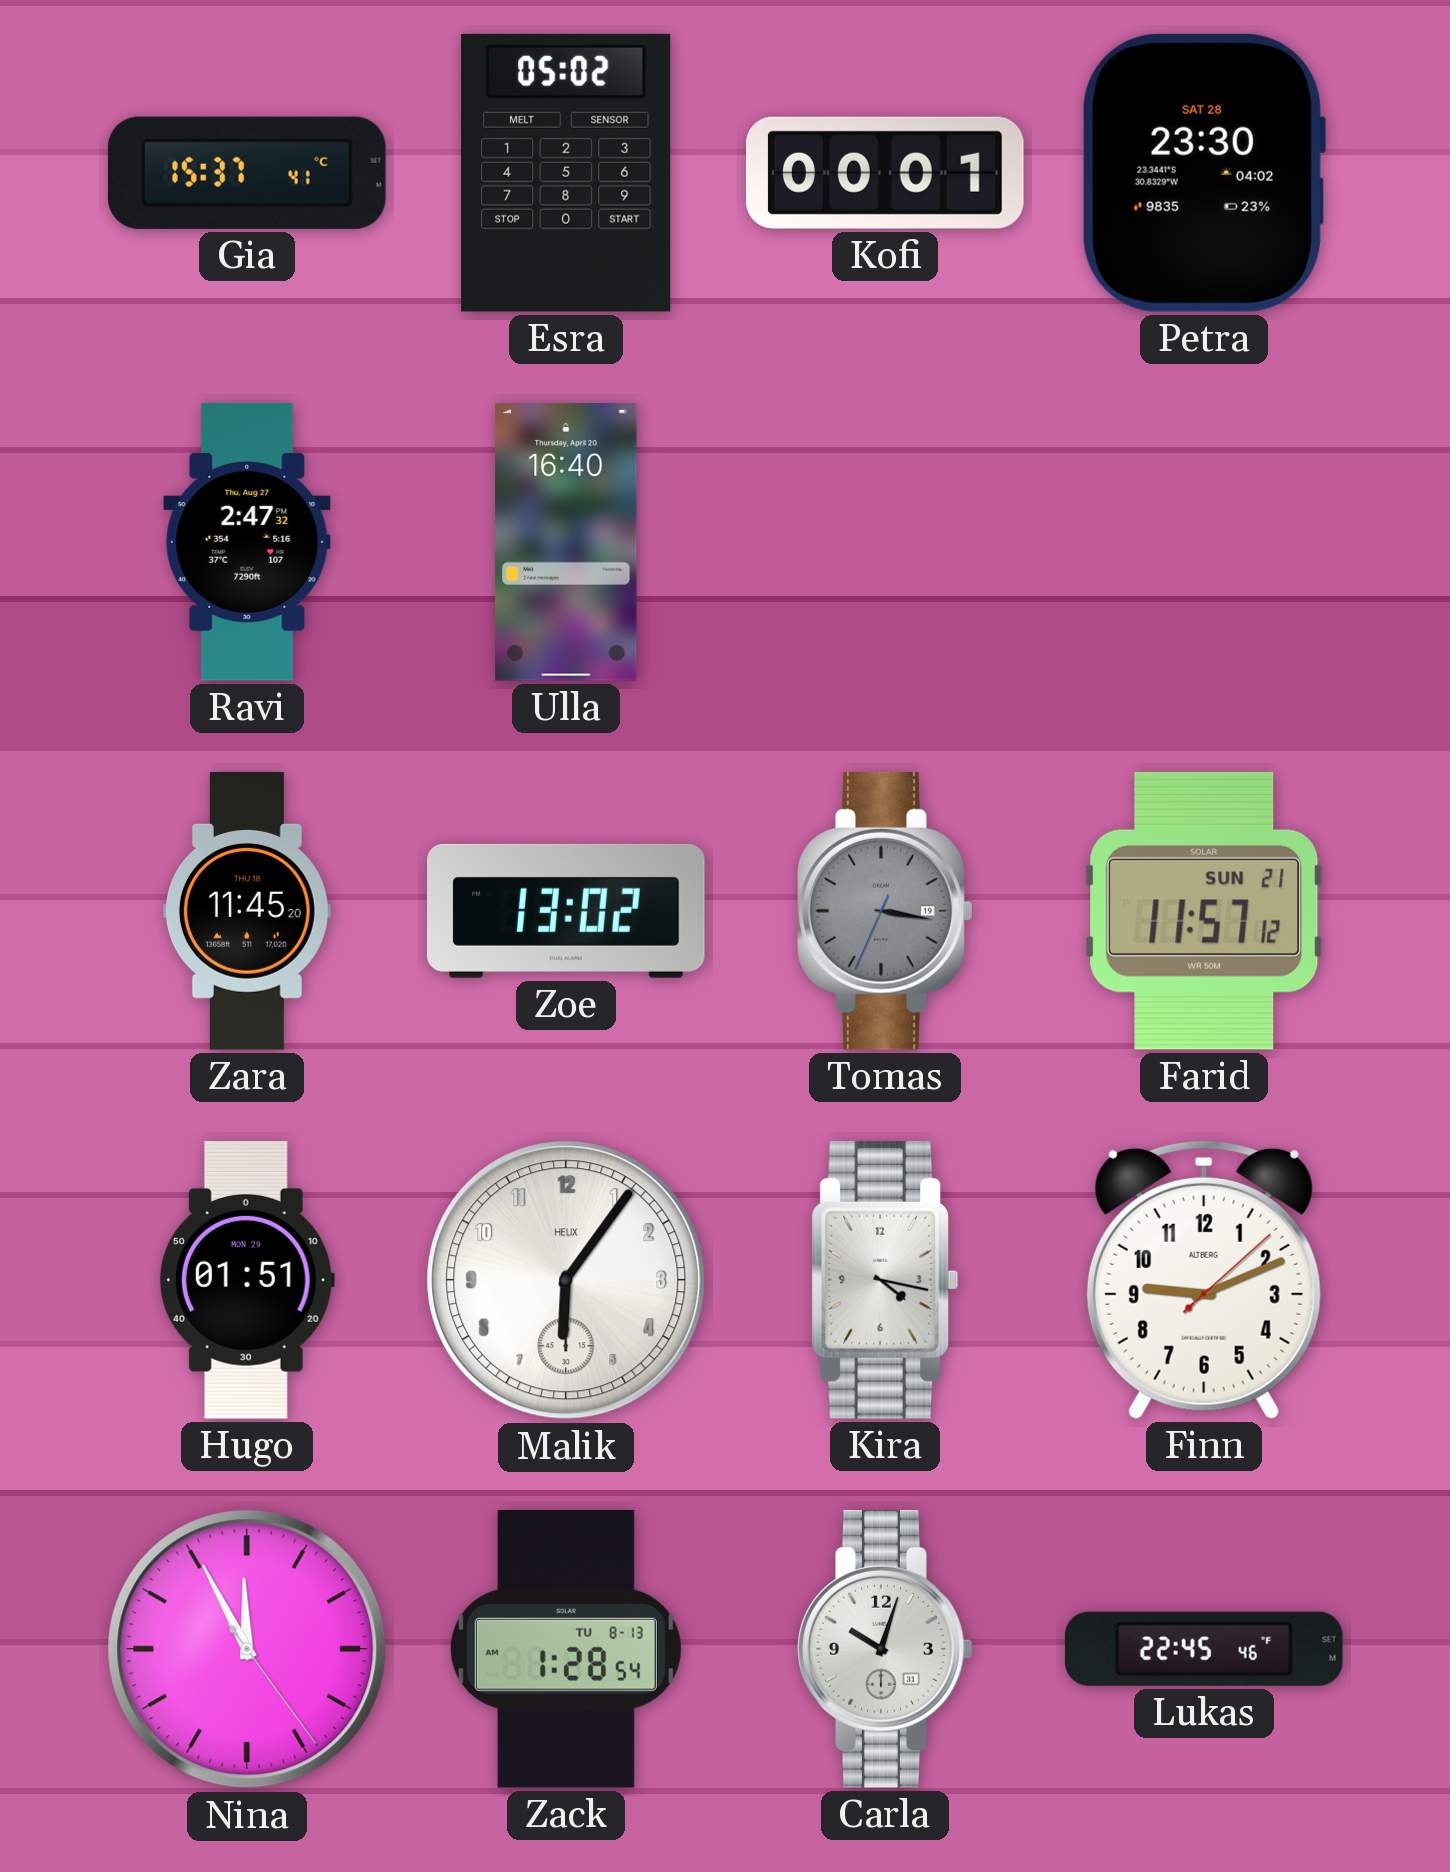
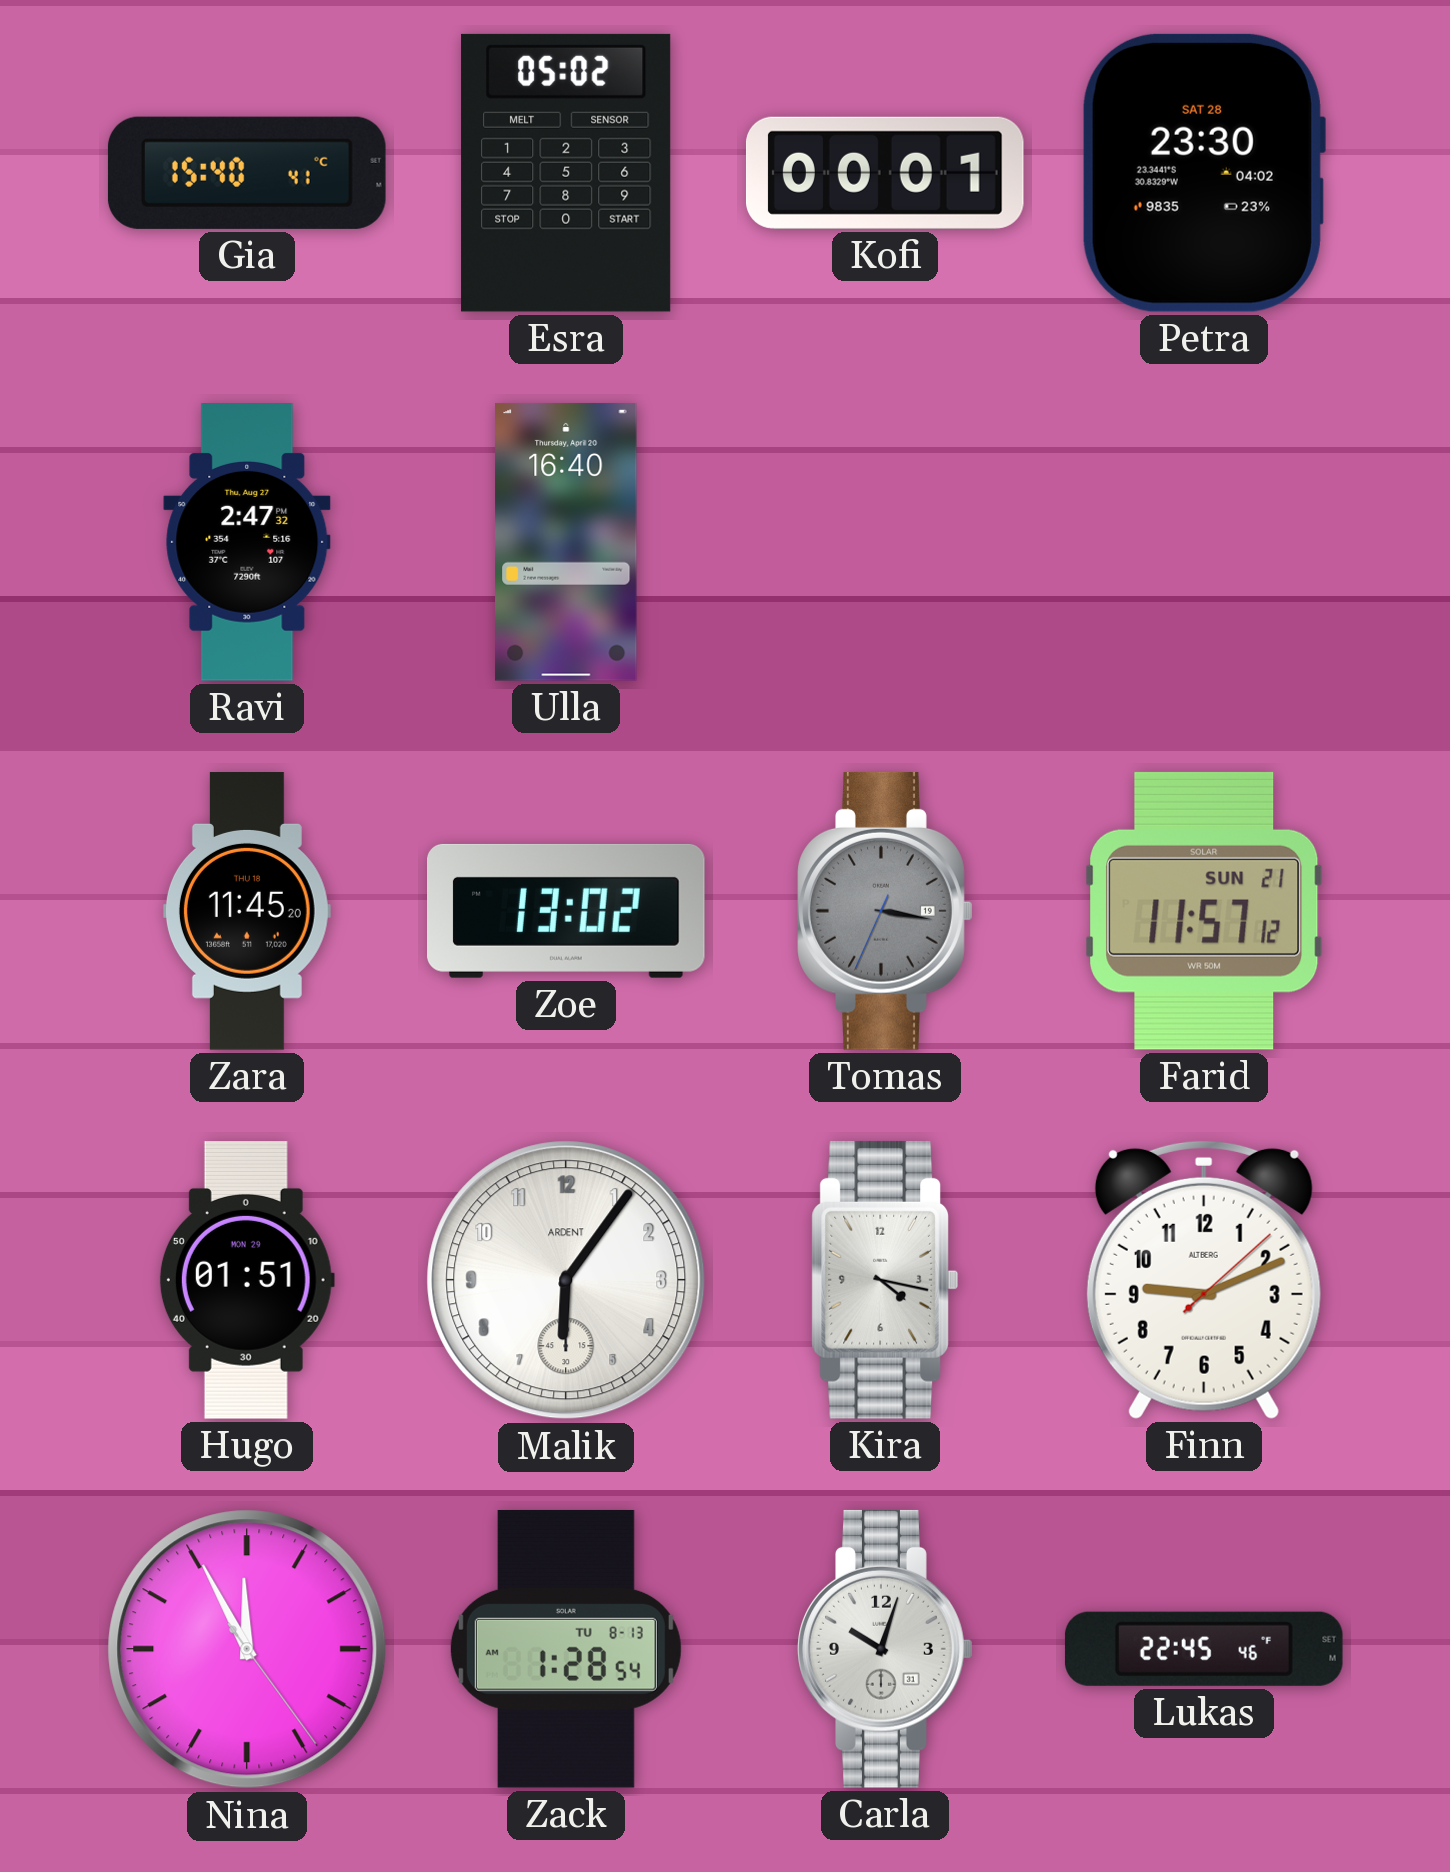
Gia: 15:37 -> 15:40 (247, 173)
Malik brand: HELIX -> ARDENT (566, 1280)
